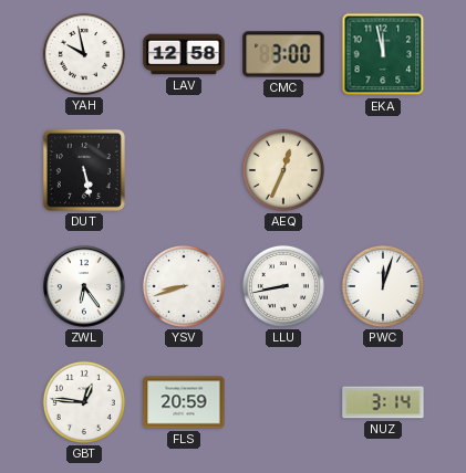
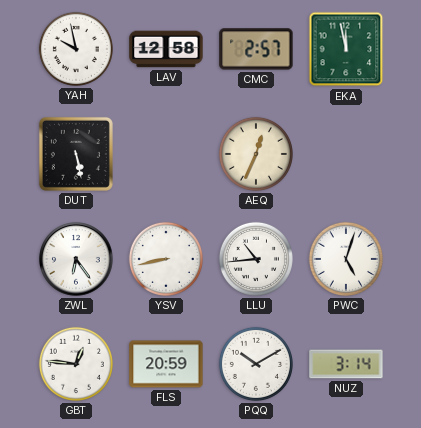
CMC: 3:00 -> 2:57 (256, 49)
YSV: 8:42 -> 8:43 (166, 259)
LLU: 8:43 -> 10:44 (256, 259)
PWC: 12:03 -> 5:03 (346, 259)
PQQ: none -> 10:10 (256, 364)
